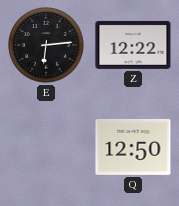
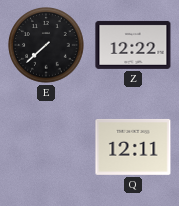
E: 6:14 -> 7:38 (46, 45)
Q: 12:50 -> 12:11 (133, 147)
